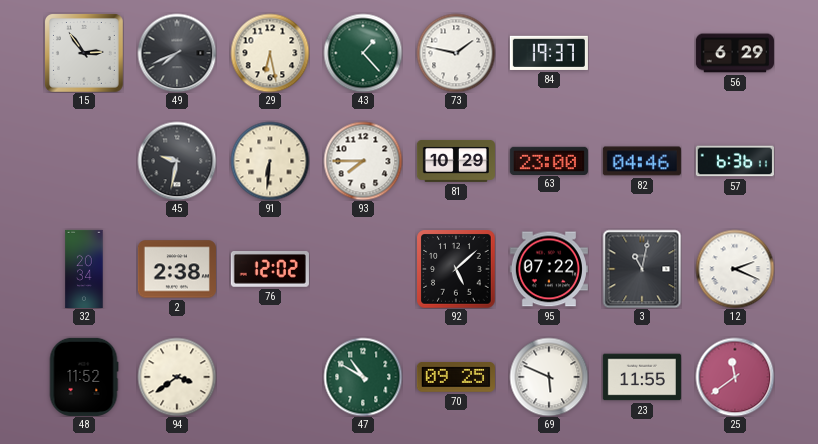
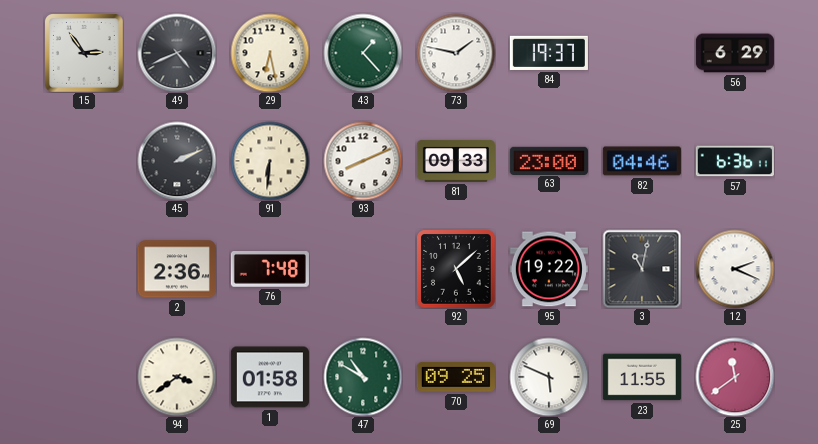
49: 7:41 -> 4:41 (177, 53)
45: 9:32 -> 2:11 (177, 161)
93: 7:45 -> 8:11 (363, 161)
81: 10:29 -> 09:33 (456, 161)
32: 20:34 -> none (84, 268)
2: 2:38 -> 2:36 (177, 269)
76: 12:02 -> 7:48 (270, 270)
95: 07:22 -> 19:22 (549, 269)
48: 11:52 -> none (84, 377)
1: none -> 01:58 (270, 377)
